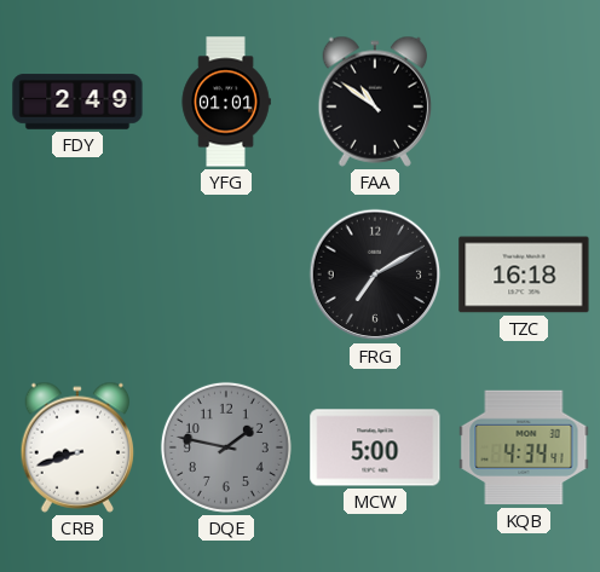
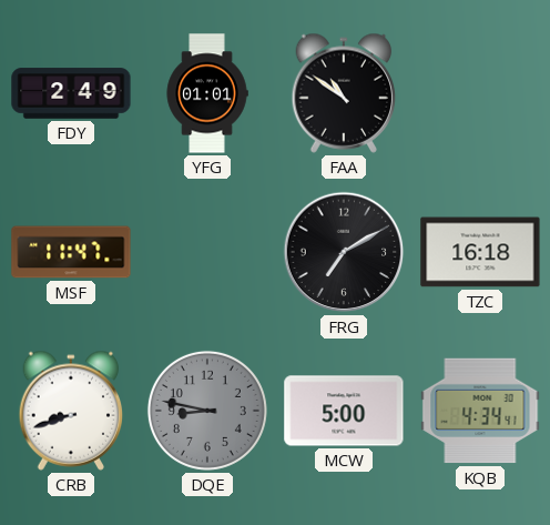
MSF: none -> 11:47 (71, 252)
DQE: 1:47 -> 8:47 (207, 411)
